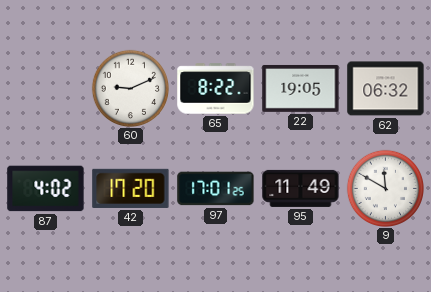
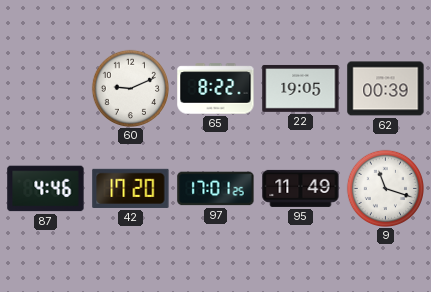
62: 06:32 -> 00:39 (386, 89)
87: 4:02 -> 4:46 (46, 189)
9: 11:50 -> 11:18 (385, 188)
